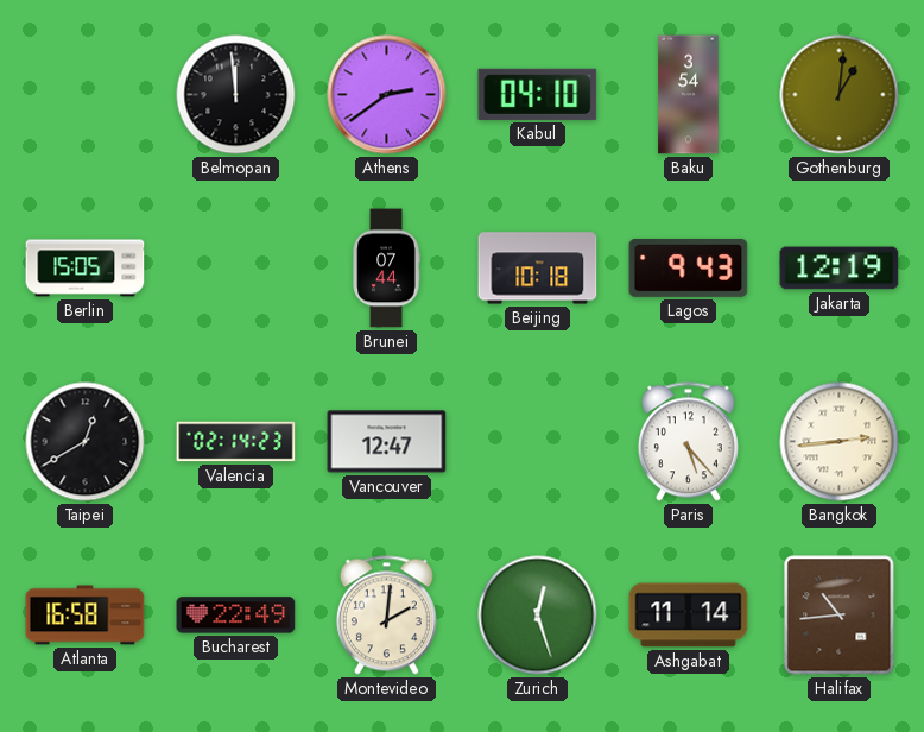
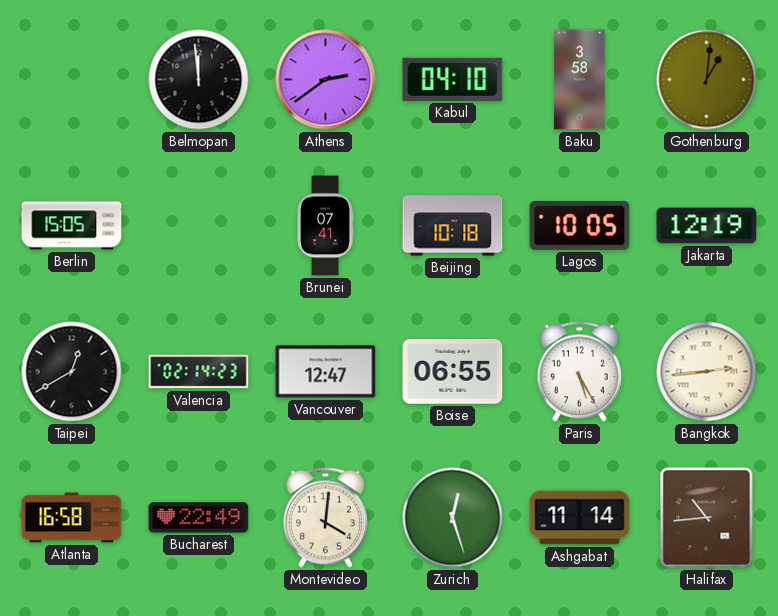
Baku: 3:54 -> 3:58 (580, 80)
Brunei: 07:44 -> 07:41 (325, 226)
Lagos: 9:43 -> 10:05 (580, 225)
Boise: none -> 06:55 (453, 372)
Paris: 5:23 -> 5:25 (579, 372)
Montevideo: 2:01 -> 4:01 (325, 518)
